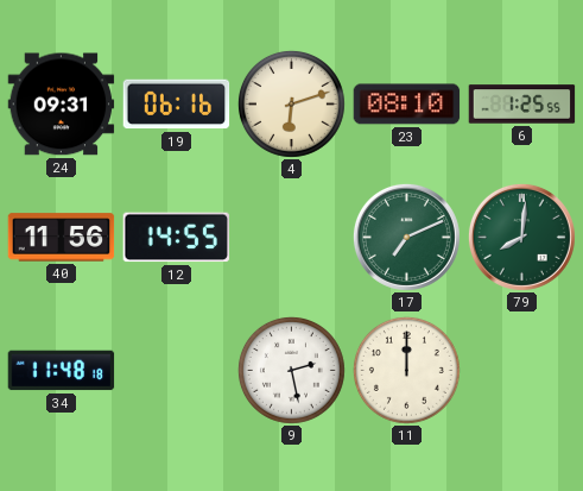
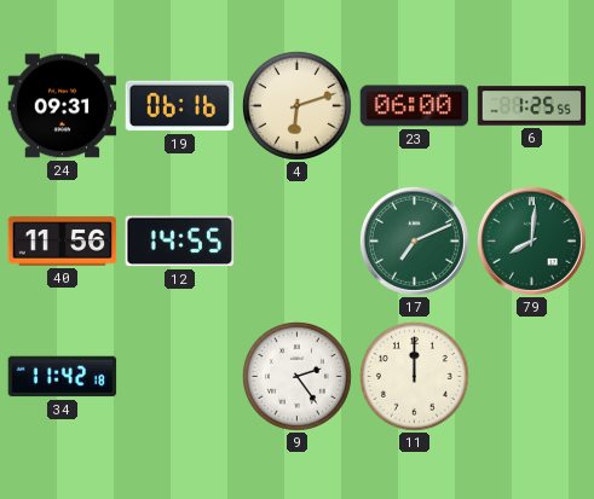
23: 08:10 -> 06:00 (415, 106)
34: 11:48 -> 11:42 (63, 377)
9: 2:28 -> 2:24 (296, 376)
